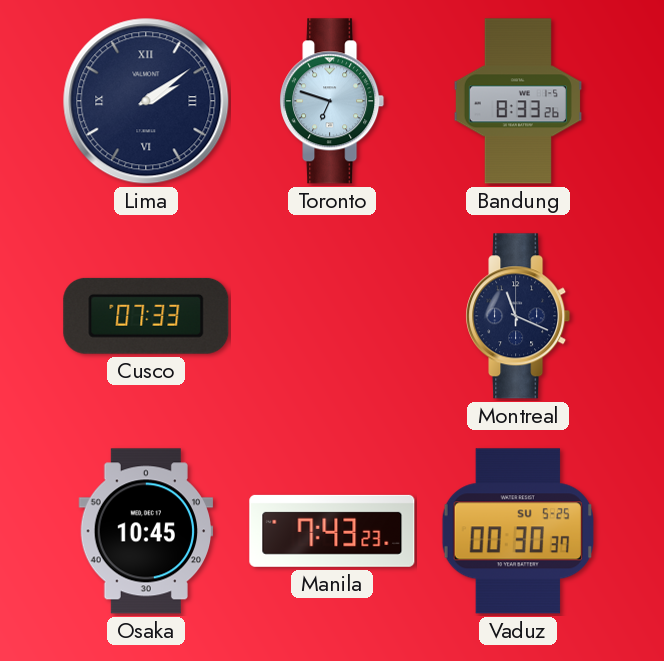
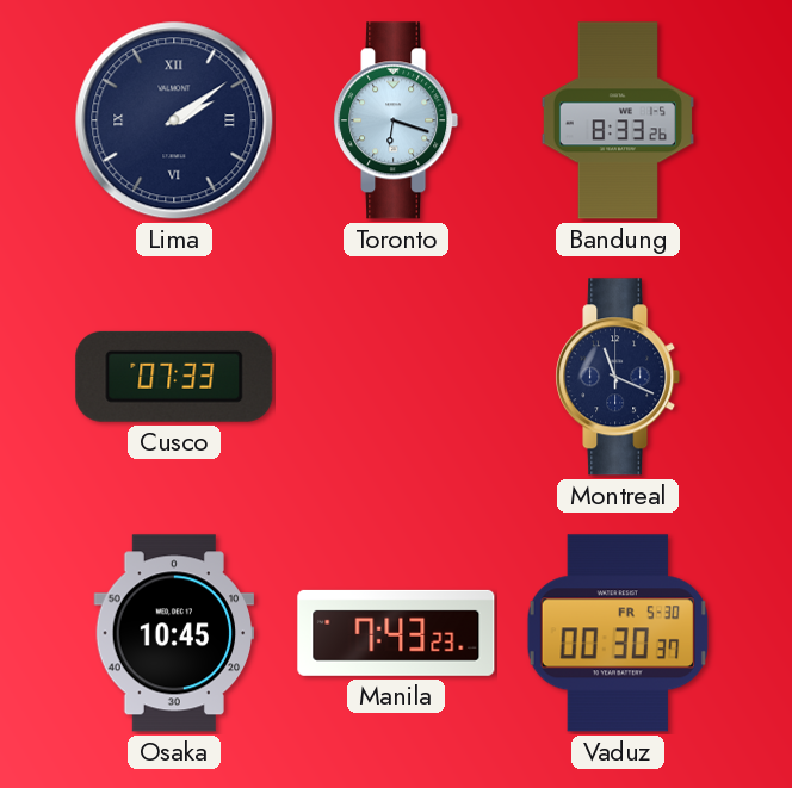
Toronto: 6:48 -> 6:18 (396, 120)
Vaduz date: SU 5-25 -> FR 5-30 (618, 633)
